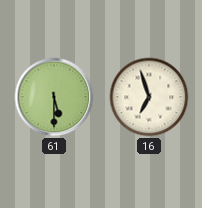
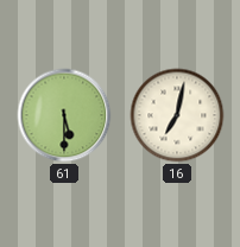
16: 6:57 -> 7:02 (177, 115)
